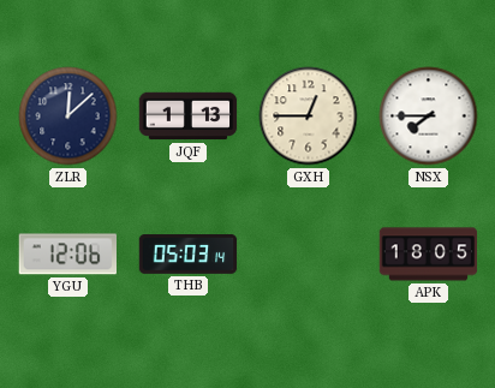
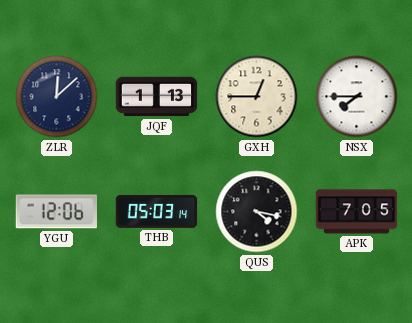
QUS: none -> 4:17 (257, 212)
APK: 18:05 -> 7:05 (357, 212)
